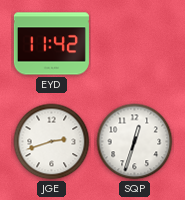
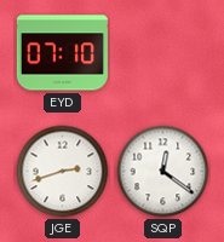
EYD: 11:42 -> 07:10 (62, 53)
SQP: 12:33 -> 12:21 (163, 172)
